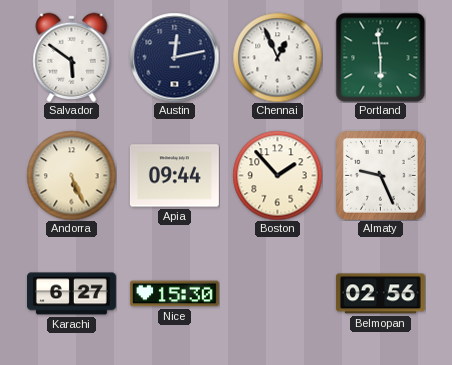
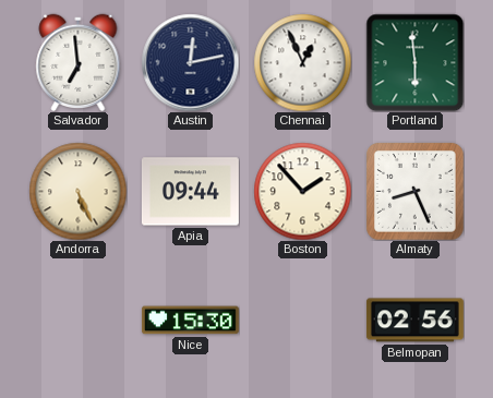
Salvador: 5:51 -> 6:59 (79, 62)
Almaty: 9:26 -> 8:26 (416, 192)
Karachi: 6:27 -> none (72, 294)
